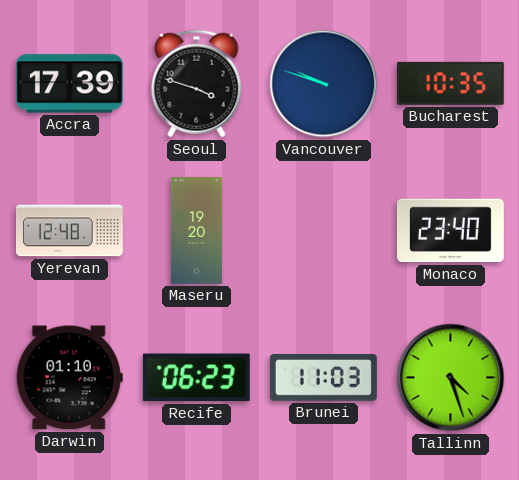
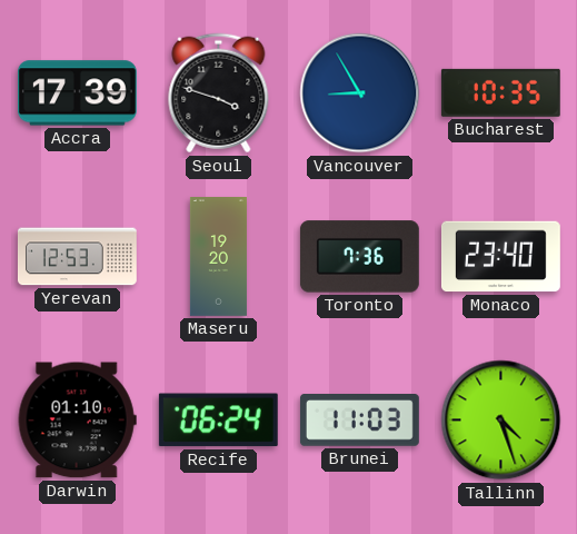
Vancouver: 9:48 -> 8:55 (360, 93)
Yerevan: 12:48 -> 12:53 (77, 257)
Toronto: none -> 7:36 (359, 257)
Recife: 06:23 -> 06:24 (218, 421)
